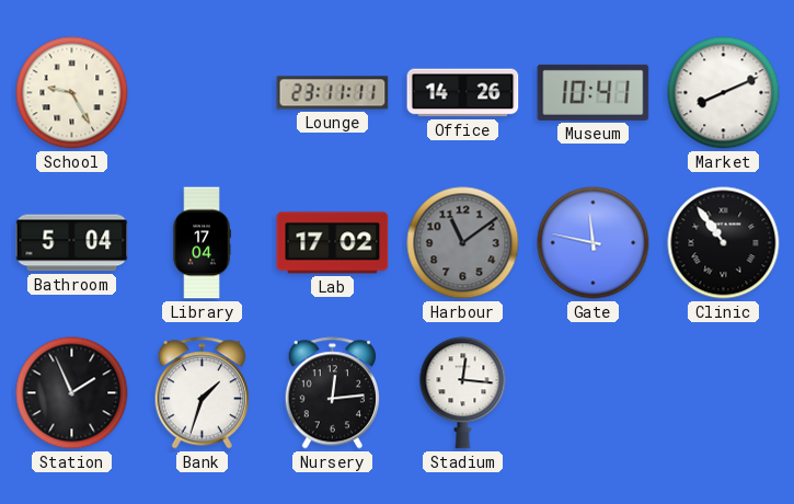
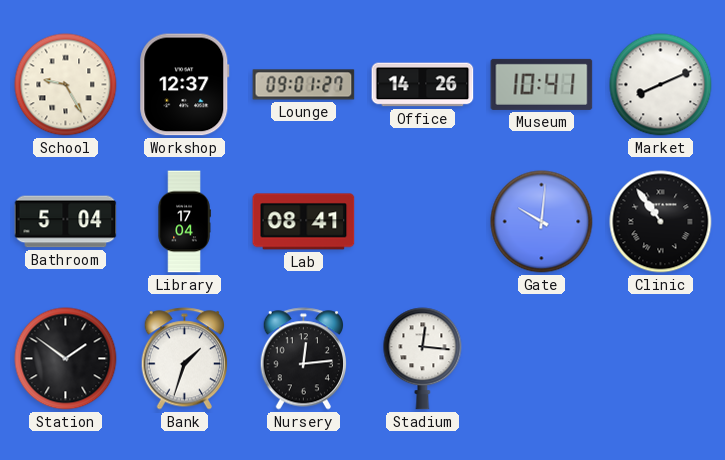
Workshop: none -> 12:37 (185, 85)
Lounge: 23:11 -> 09:01 (304, 85)
Lab: 17:02 -> 08:41 (304, 222)
Harbour: 11:09 -> none (463, 243)
Gate: 11:47 -> 10:01 (542, 222)
Station: 1:56 -> 1:51 (66, 359)
